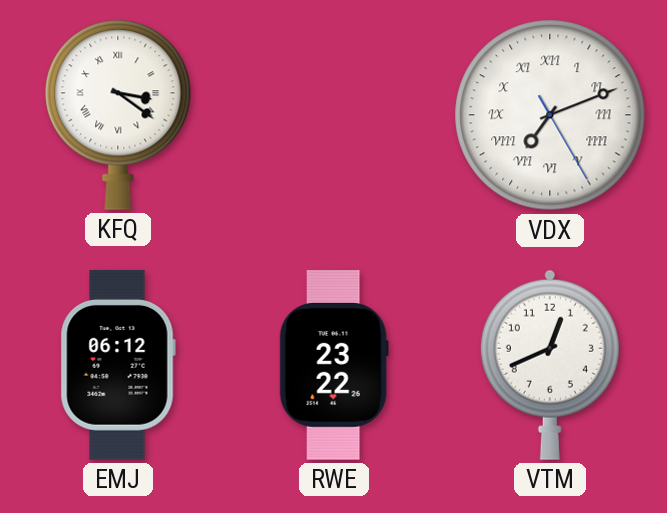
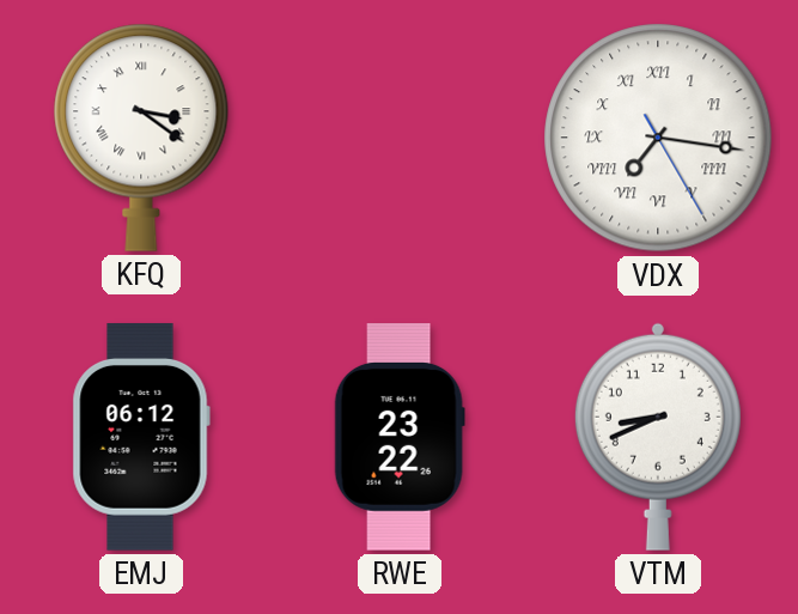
VDX: 7:11 -> 7:16 (658, 138)
VTM: 12:41 -> 8:41 (658, 437)
